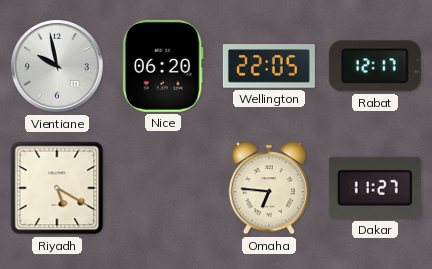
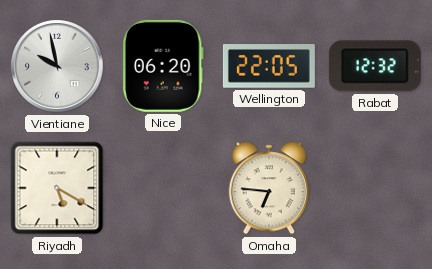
Rabat: 12:17 -> 12:32 (375, 66)
Dakar: 11:27 -> none (375, 188)
